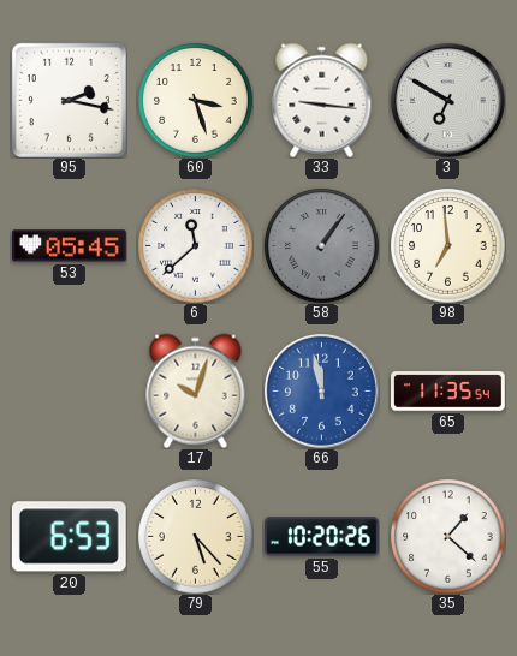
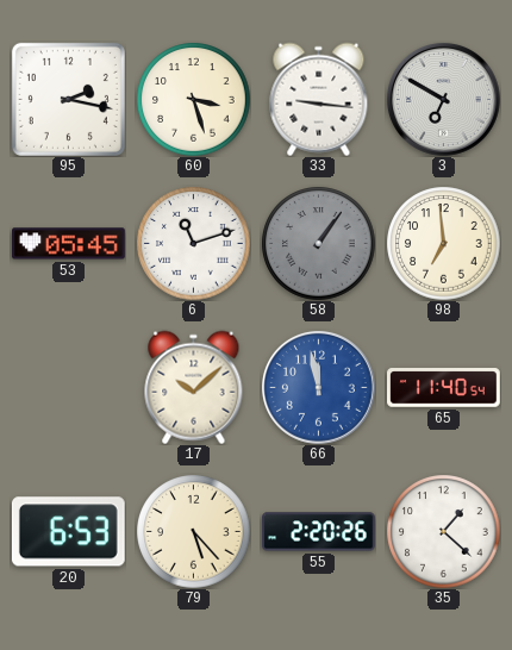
6: 11:38 -> 11:12 (193, 243)
17: 10:03 -> 10:08 (194, 387)
65: 11:35 -> 11:40 (444, 388)
55: 10:20 -> 2:20 (319, 532)
